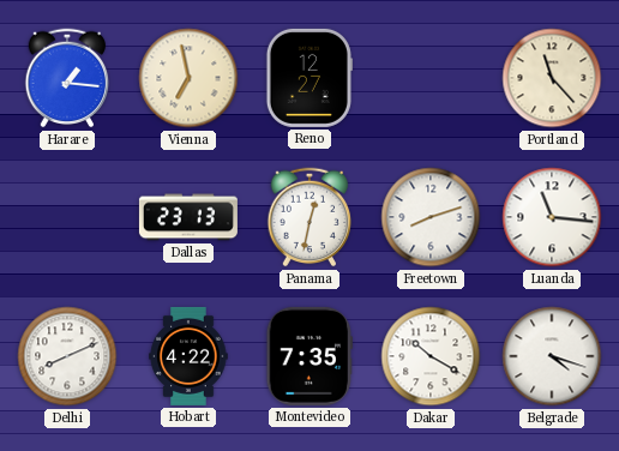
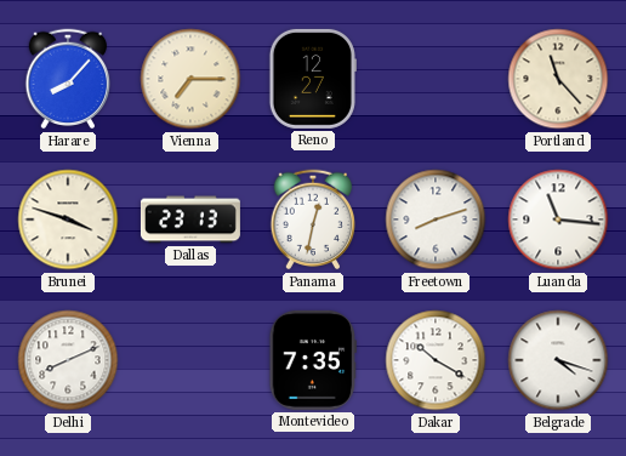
Harare: 1:16 -> 8:07 (68, 79)
Vienna: 6:58 -> 7:15 (190, 79)
Brunei: none -> 3:48 (68, 220)
Hobart: 4:22 -> none (188, 356)
